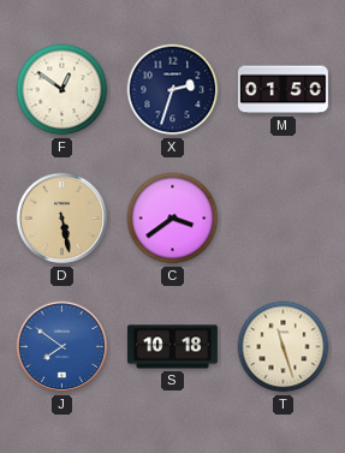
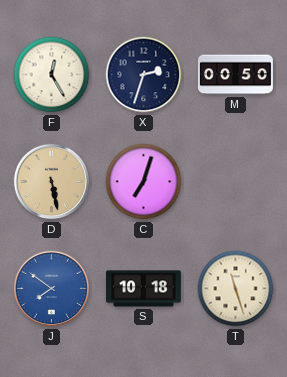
F: 12:51 -> 12:25 (52, 75)
M: 01:50 -> 00:50 (235, 75)
C: 3:39 -> 7:03 (144, 182)
